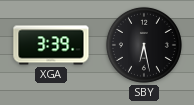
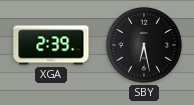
XGA: 3:39 -> 2:39 (51, 45)
